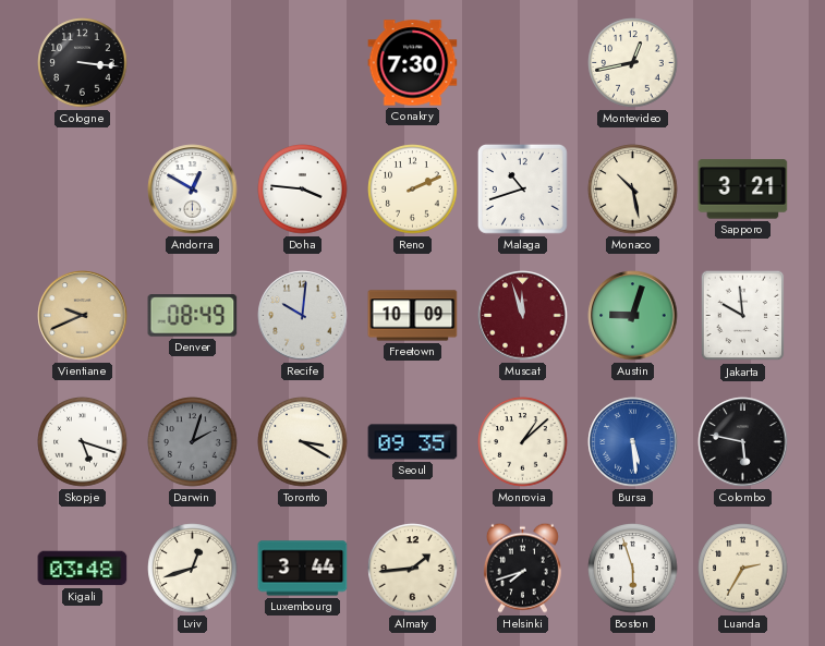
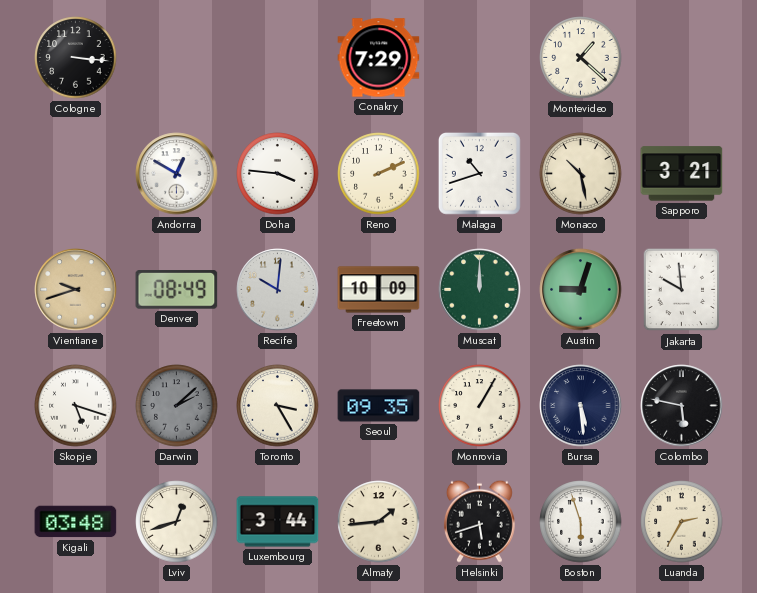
Conakry: 7:30 -> 7:29 (379, 58)
Montevideo: 12:43 -> 1:22 (581, 58)
Vientiane: 9:41 -> 9:42 (76, 290)
Muscat: 11:57 -> 12:00 (480, 290)
Muscat dial: burgundy -> green (480, 290)
Darwin: 2:03 -> 2:08 (177, 406)
Toronto: 3:20 -> 3:25 (278, 406)
Monrovia: 1:08 -> 1:05 (480, 406)
Bursa dial: blue -> navy (581, 406)
Helsinki: 7:42 -> 5:42 (479, 521)
